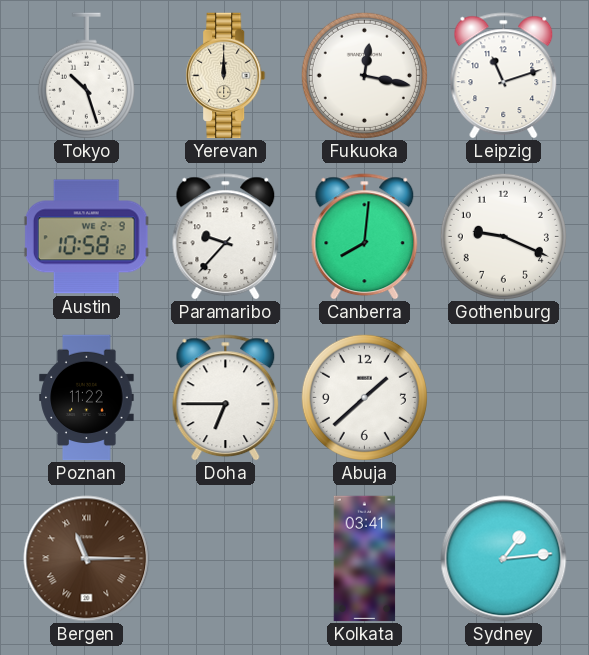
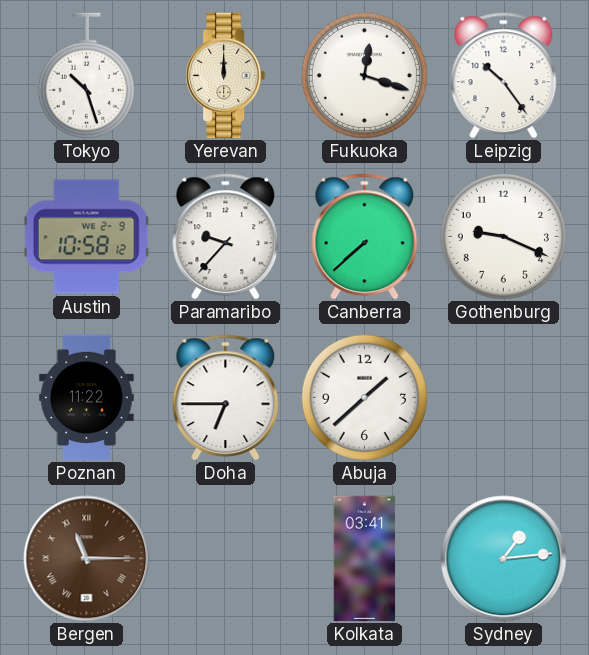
Fukuoka: 12:17 -> 12:18 (364, 75)
Leipzig: 11:12 -> 10:24 (504, 76)
Canberra: 8:01 -> 7:38 (365, 237)
